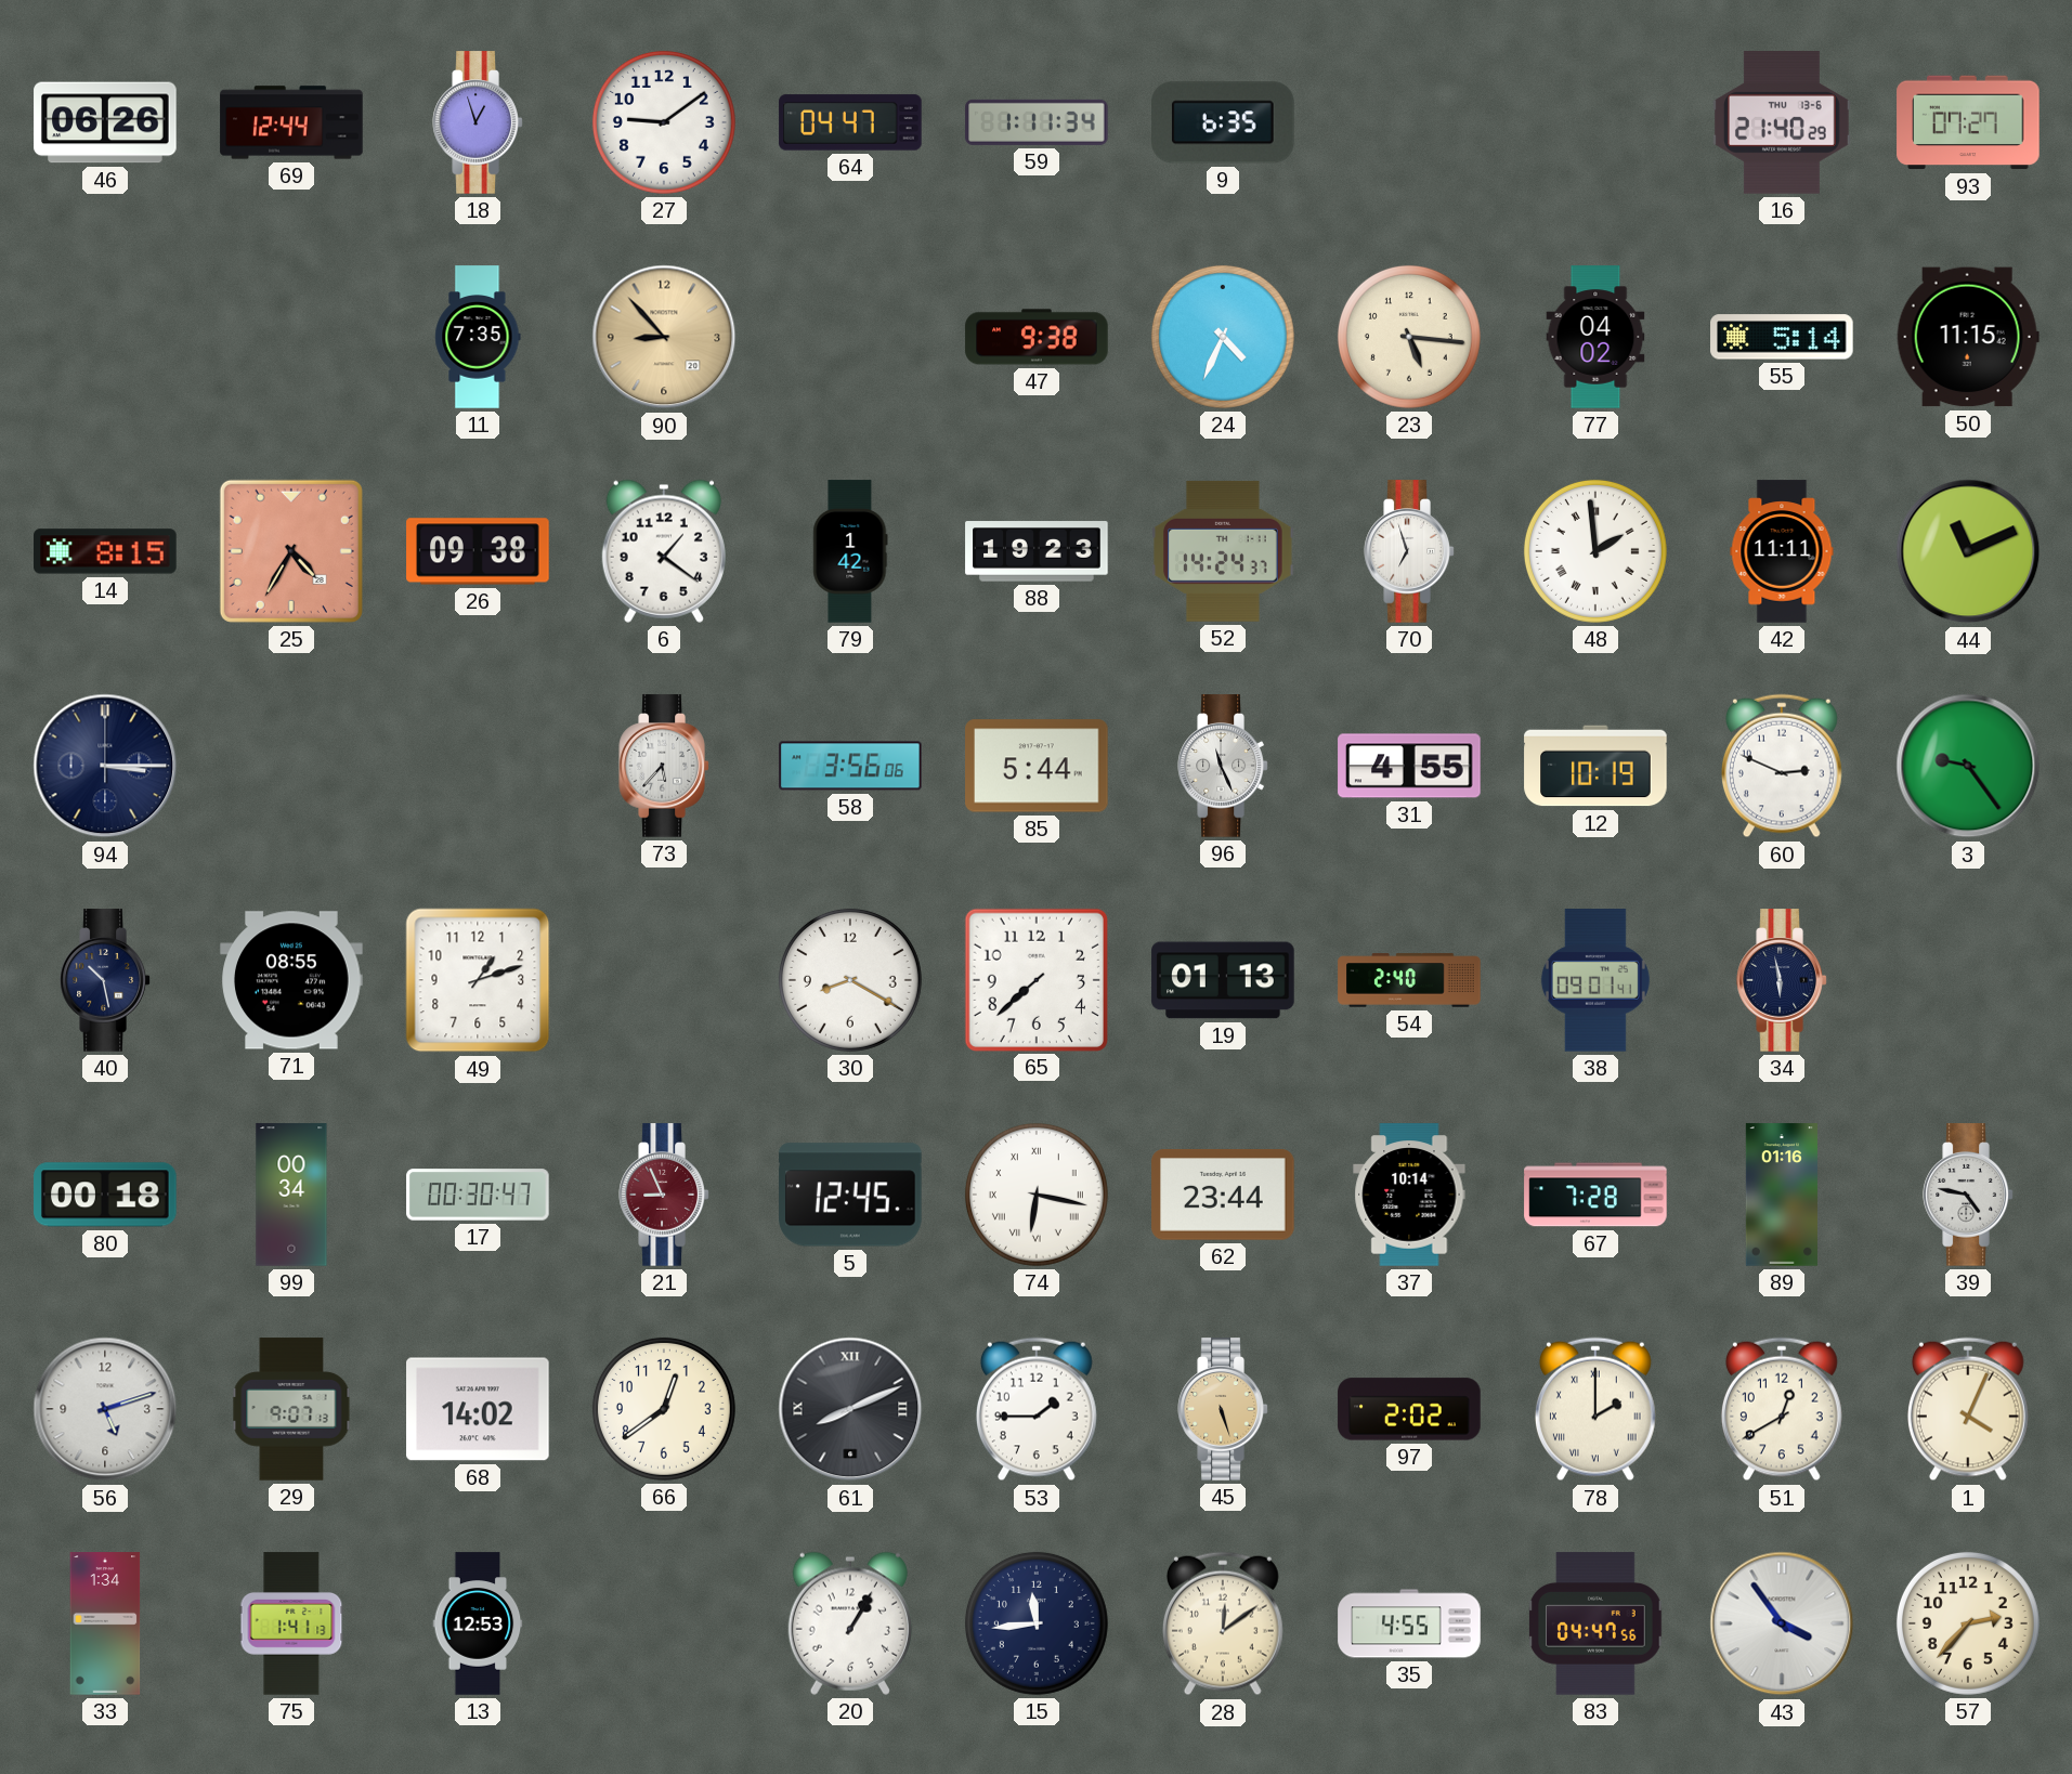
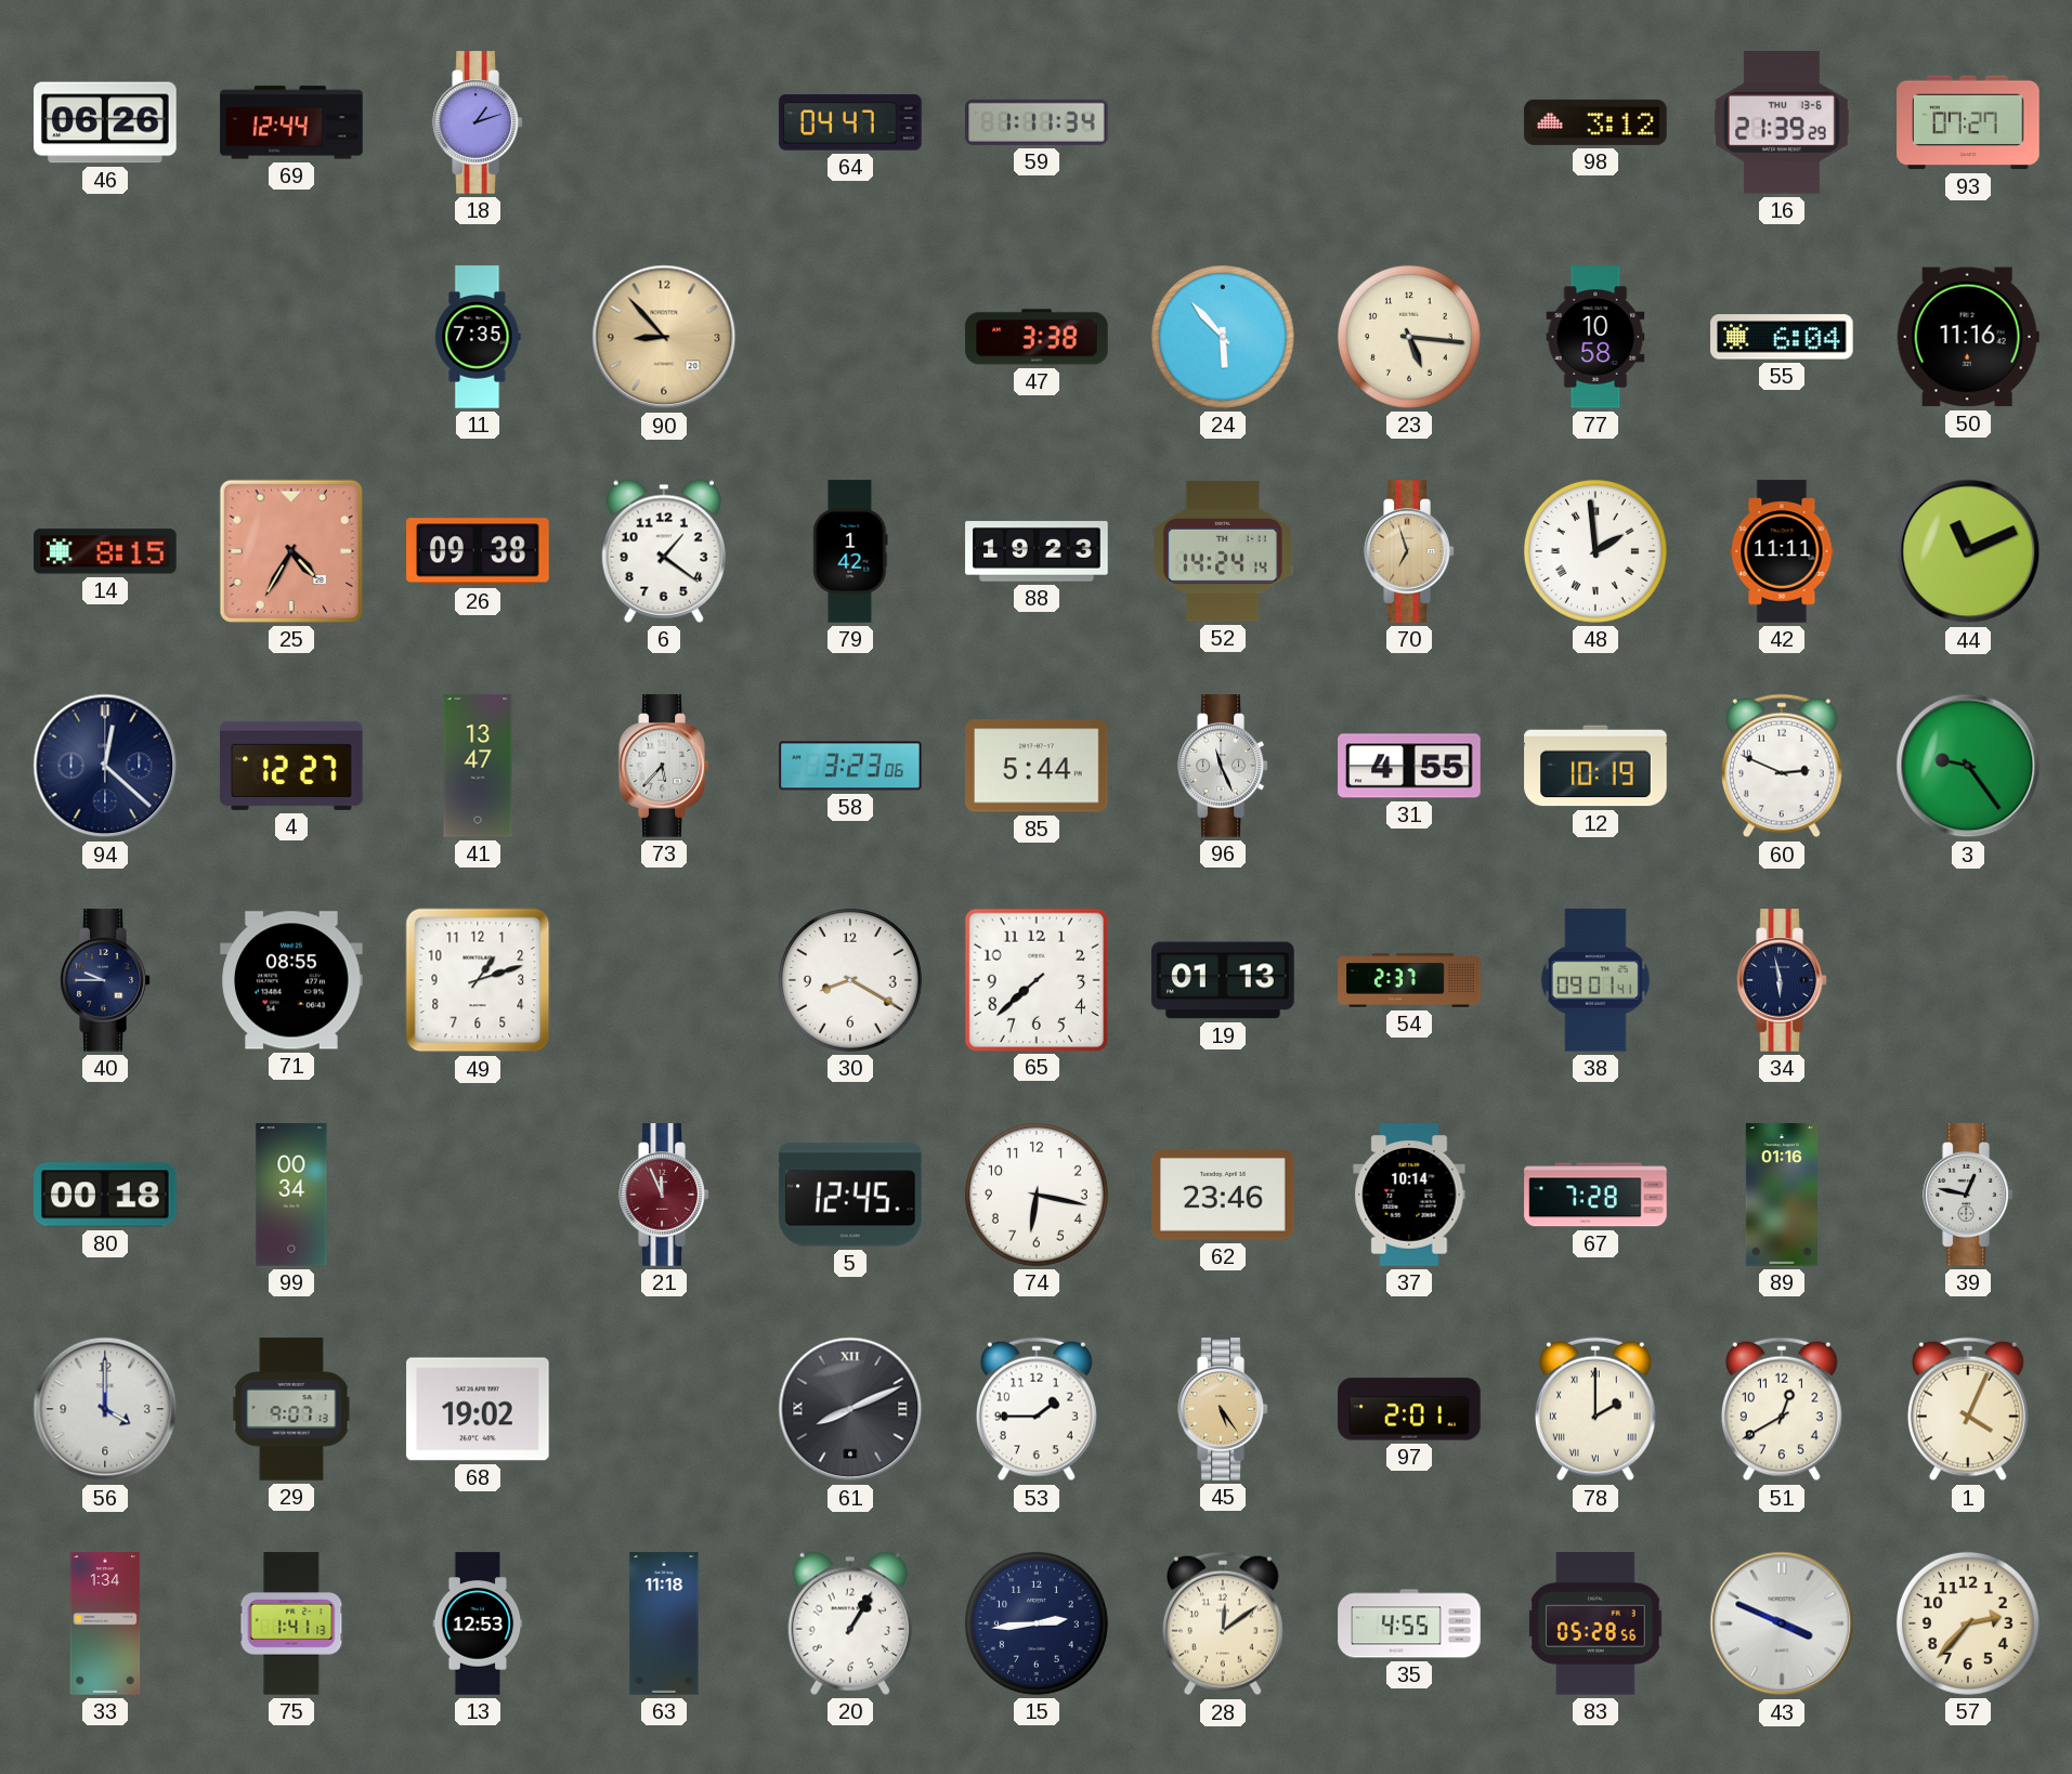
18: 12:57 -> 1:12 (478, 122)
27: 9:09 -> none (664, 122)
9: 6:35 -> none (1224, 122)
98: none -> 3:12 (1595, 122)
16: 21:40 -> 21:39 (1782, 122)
47: 9:38 -> 3:38 (1037, 337)
24: 4:34 -> 5:53 (1223, 337)
77: 04:02 -> 10:58 (1595, 337)
55: 5:14 -> 6:04 (1782, 337)
50: 11:15 -> 11:16 (1968, 337)
52: 14:24:37 -> 14:24:14 (1223, 551)
70 dial: white -> champagne (1409, 551)
94: 3:15 -> 12:22 (105, 766)
4: none -> 12:27 (291, 766)
41: none -> 13:47 (478, 766)
58: 3:56 -> 3:23 (850, 766)
40: 10:28 -> 9:45 (105, 980)
54: 2:40 -> 2:37 (1409, 980)
17: 00:30 -> none (478, 1195)
21: 8:56 -> 11:56 (664, 1195)
74 numerals: Roman -> Arabic (1037, 1195)
62: 23:44 -> 23:46 (1223, 1196)
39: 4:47 -> 12:47 (1968, 1195)
56: 5:12 -> 4:00 (105, 1409)
68: 14:02 -> 19:02 (478, 1409)
66: 12:39 -> none (664, 1409)
45: 5:27 -> 5:24 (1223, 1409)
97: 2:02 -> 2:01 (1409, 1409)
63: none -> 11:18 (664, 1623)
15: 11:44 -> 2:44 (1037, 1623)
83: 04:47 -> 05:28 (1595, 1623)
43: 3:54 -> 3:49 (1782, 1623)
